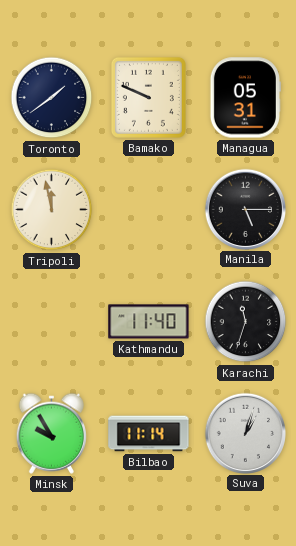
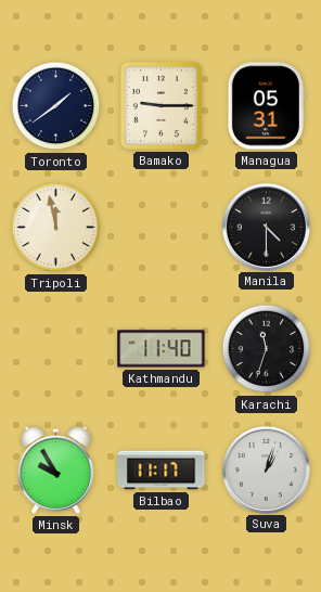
Bamako: 9:49 -> 9:15 (160, 105)
Manila: 5:15 -> 4:30 (266, 227)
Bilbao: 11:14 -> 11:17 (162, 471)
